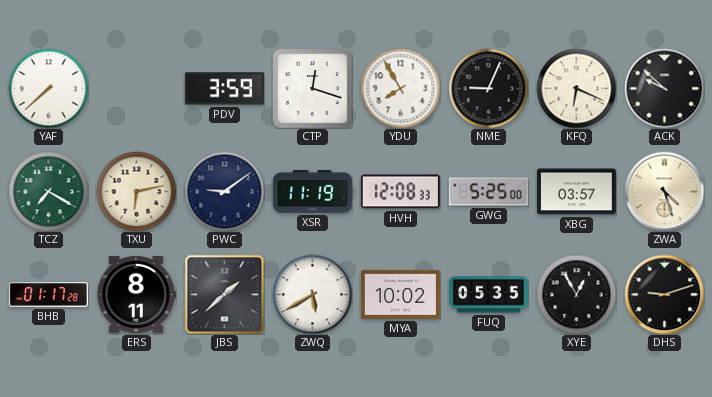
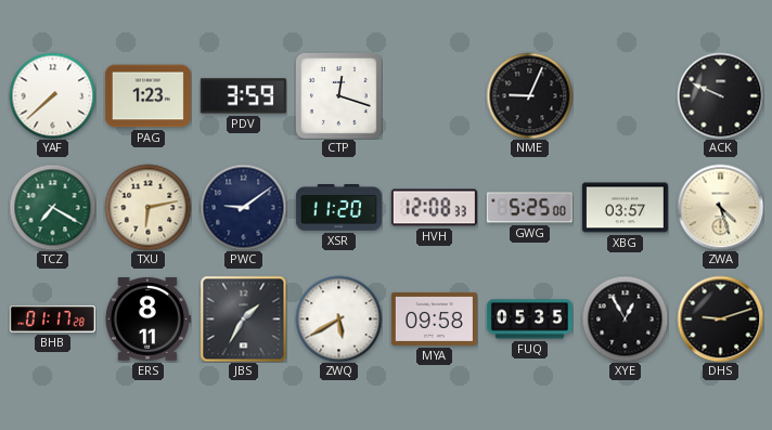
PAG: none -> 1:23 (147, 96)
YDU: 7:55 -> none (400, 88)
KFQ: 6:19 -> none (576, 88)
ACK: 9:52 -> 9:49 (720, 95)
XSR: 11:19 -> 11:20 (338, 208)
JBS: 1:38 -> 1:35 (243, 318)
MYA: 10:02 -> 09:58 (434, 318)
